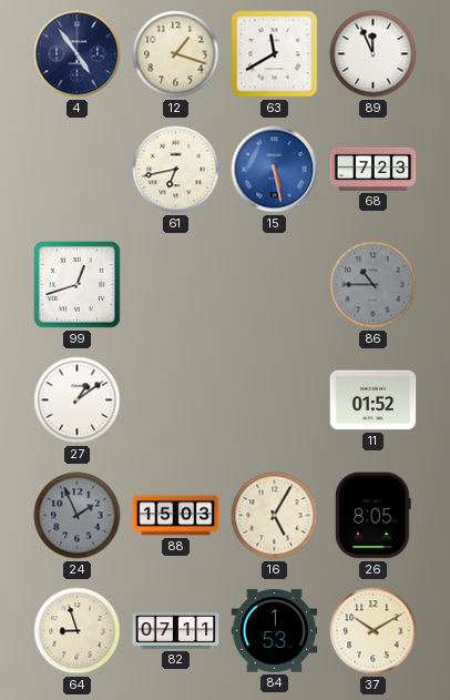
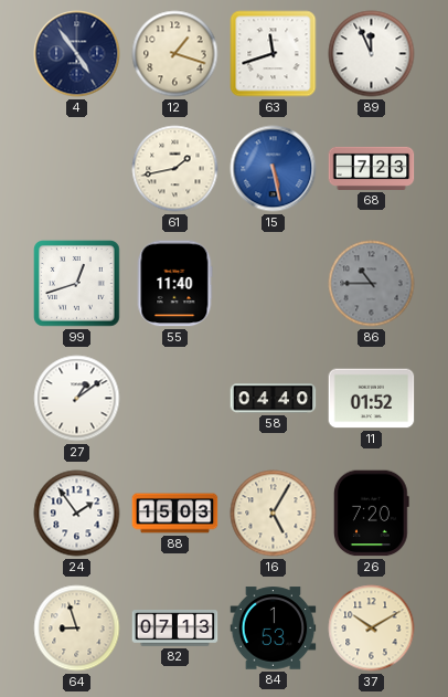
63: 11:40 -> 11:42 (274, 54)
61: 6:43 -> 1:43 (175, 169)
55: none -> 11:40 (174, 284)
58: none -> 04:40 (274, 399)
24: 1:56 -> 1:54 (77, 514)
24 dial: grey -> white (77, 514)
26: 8:05 -> 7:20 (372, 514)
82: 07:11 -> 07:13 (175, 629)
